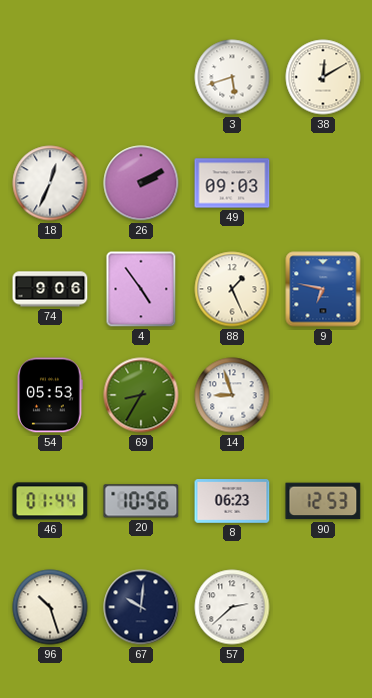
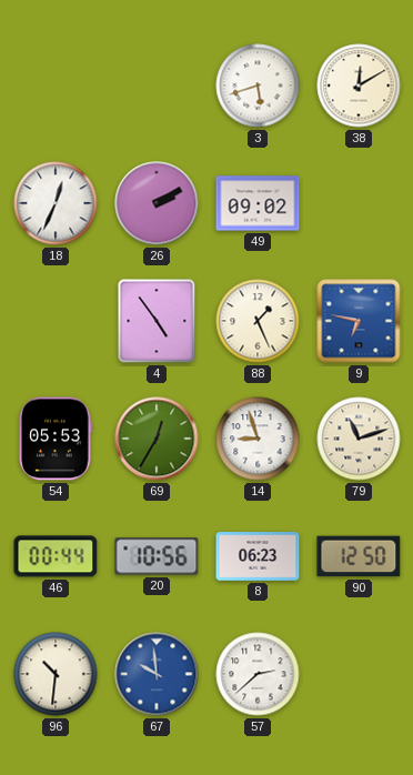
49: 09:03 -> 09:02 (258, 203)
74: 9:06 -> none (50, 289)
69: 8:35 -> 12:35 (157, 439)
79: none -> 11:12 (359, 439)
46: 01:44 -> 00:44 (56, 556)
90: 12:53 -> 12:50 (359, 556)
96: 10:27 -> 10:31 (56, 674)
67: 10:01 -> 9:59 (157, 674)
67 dial: navy -> blue (157, 674)
